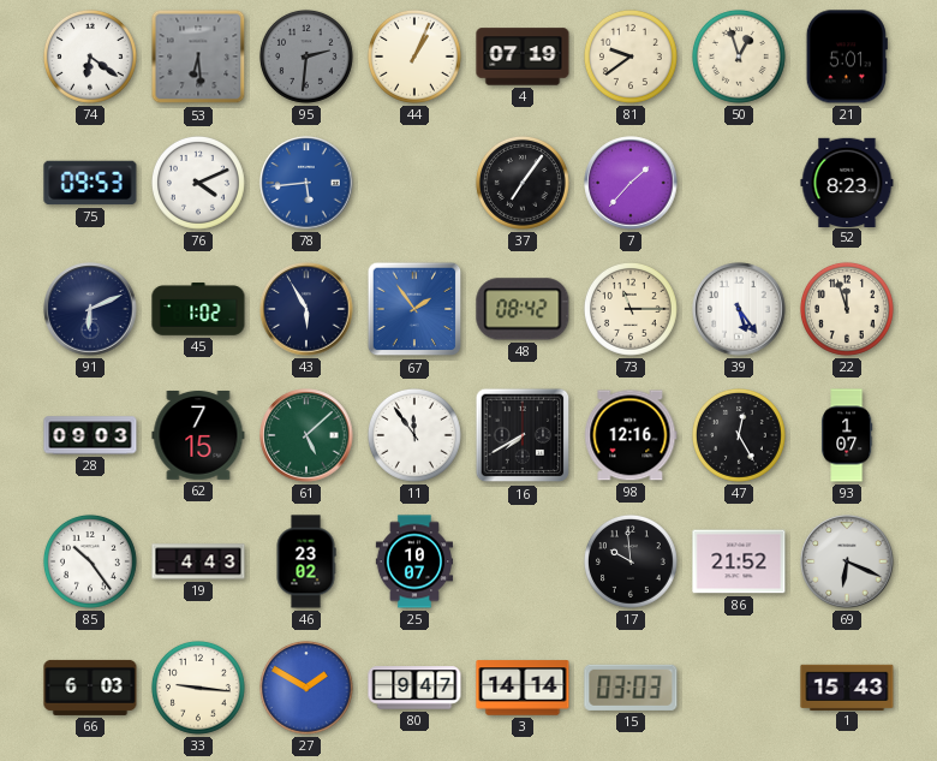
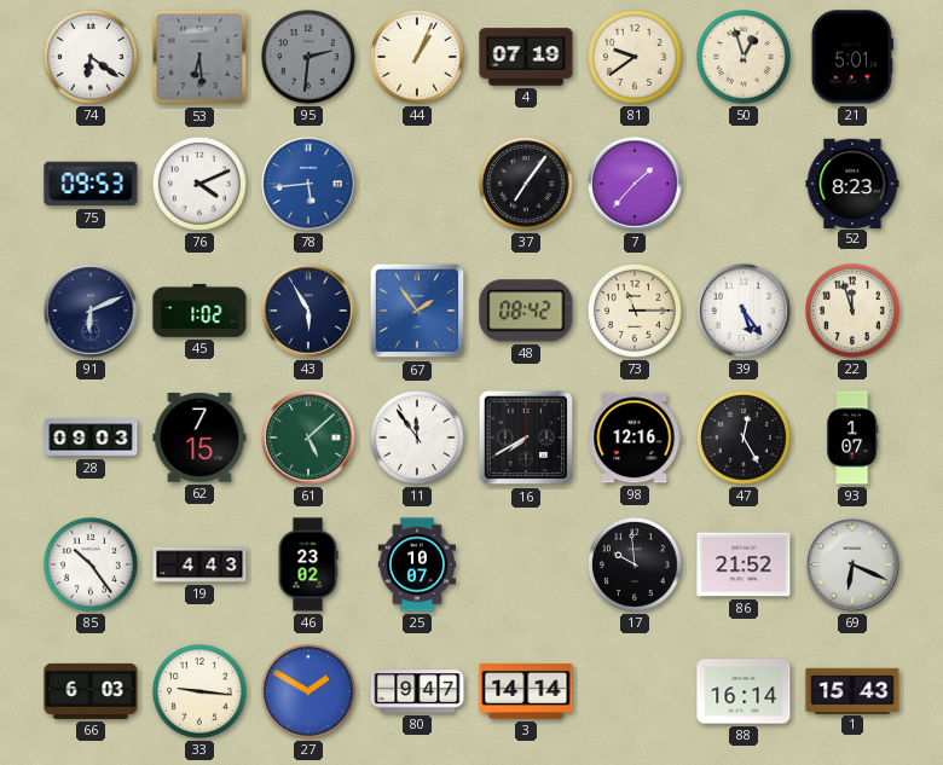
15: 03:03 -> none (631, 688)
88: none -> 16:14 (744, 691)
